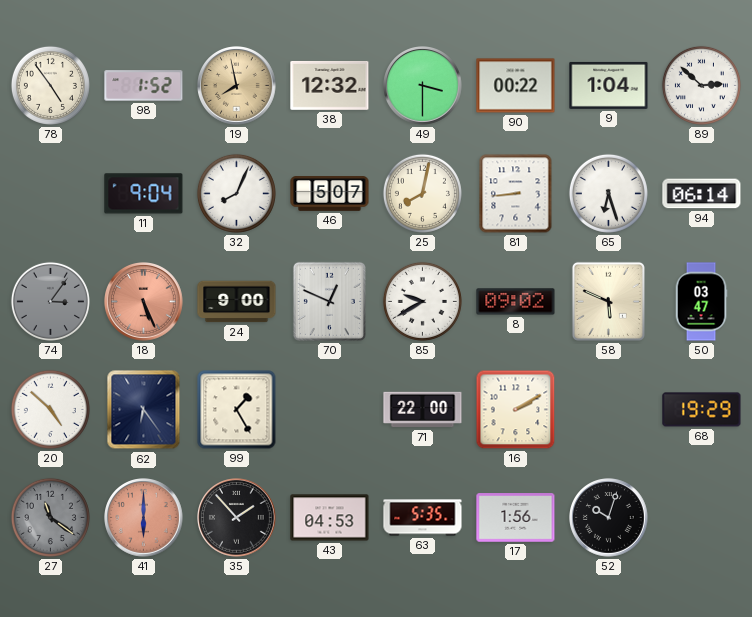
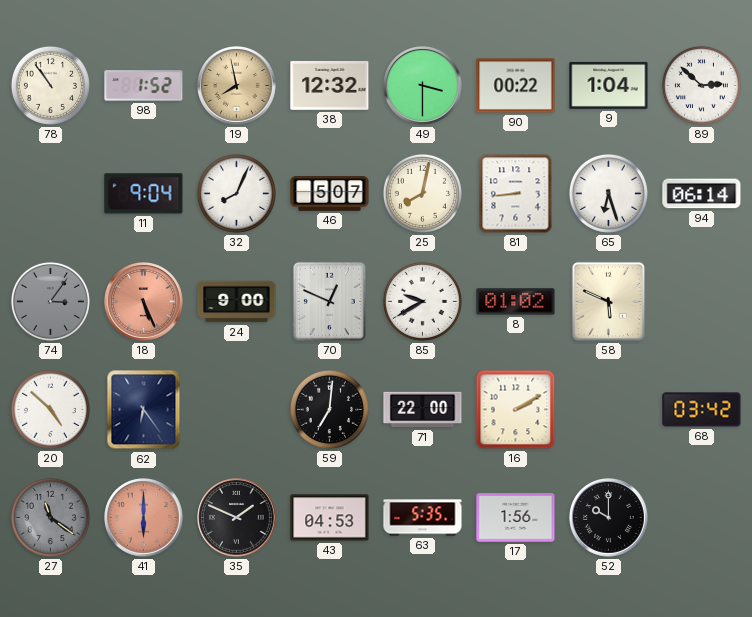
78: 4:54 -> 10:54 (50, 85)
8: 09:02 -> 01:02 (516, 302)
50: 03:47 -> none (701, 302)
99: 1:25 -> none (237, 410)
59: none -> 7:01 (329, 409)
68: 19:29 -> 03:42 (702, 410)
35: 1:53 -> 1:49 (237, 518)
52: 10:03 -> 10:00 (609, 518)
